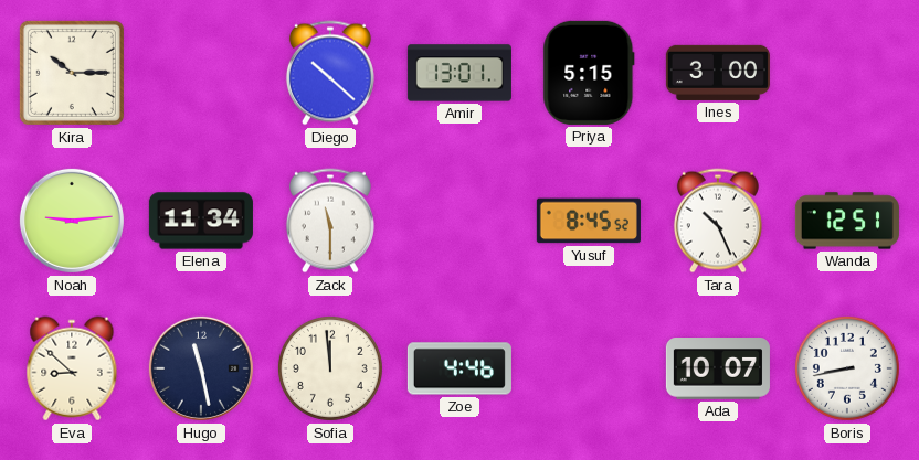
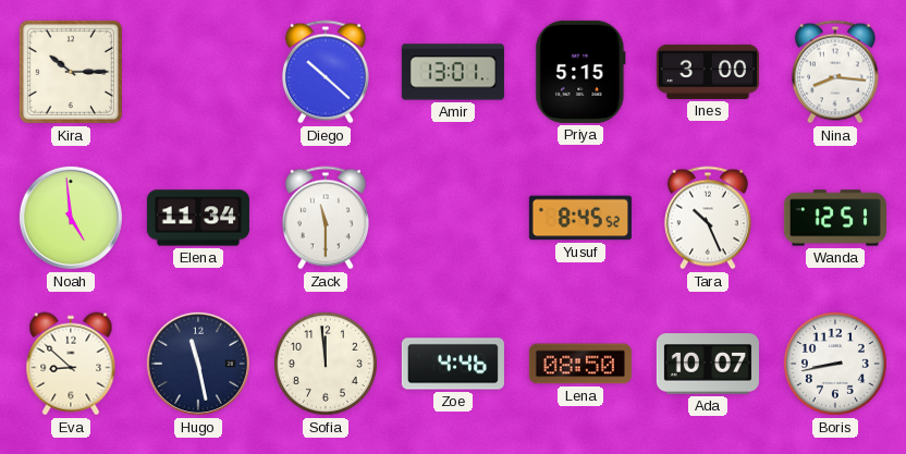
Nina: none -> 8:16 (835, 72)
Noah: 9:14 -> 4:59 (71, 218)
Lena: none -> 08:50 (580, 364)
